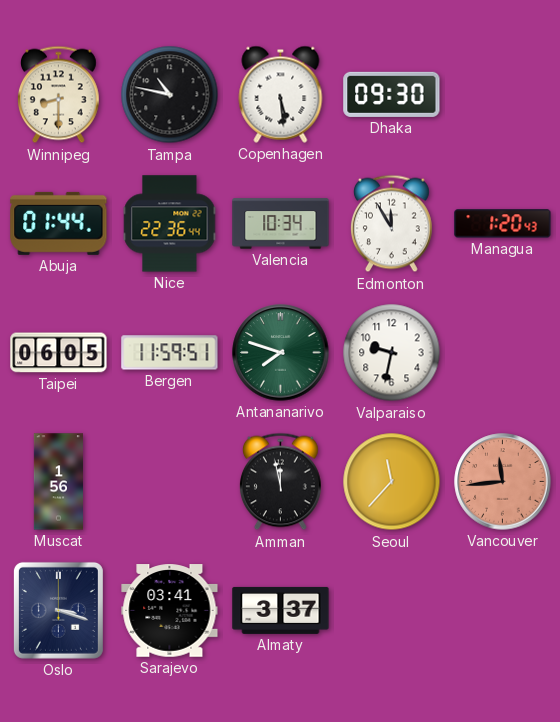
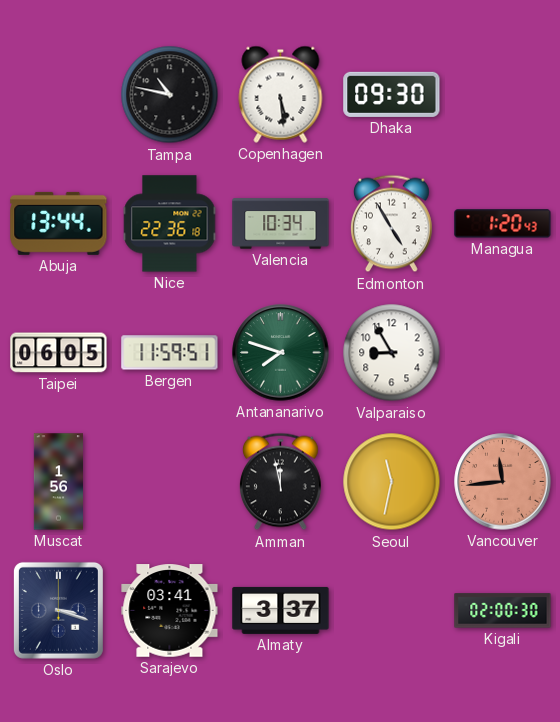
Winnipeg: 8:30 -> none (58, 95)
Abuja: 01:44 -> 13:44 (59, 223)
Nice: 22:36:44 -> 22:36:18 (170, 224)
Edmonton: 11:55 -> 4:55 (391, 224)
Valparaiso: 9:32 -> 8:55 (392, 353)
Seoul: 11:37 -> 11:32 (392, 482)
Kigali: none -> 02:00 (503, 611)
